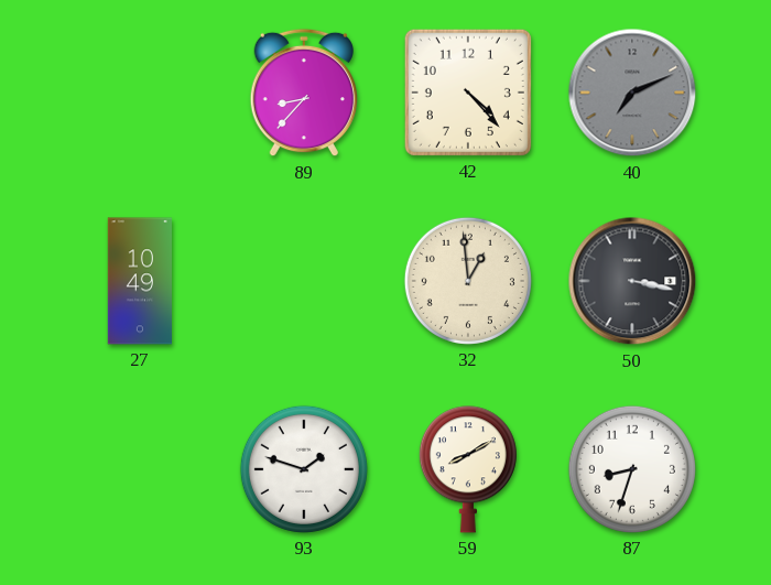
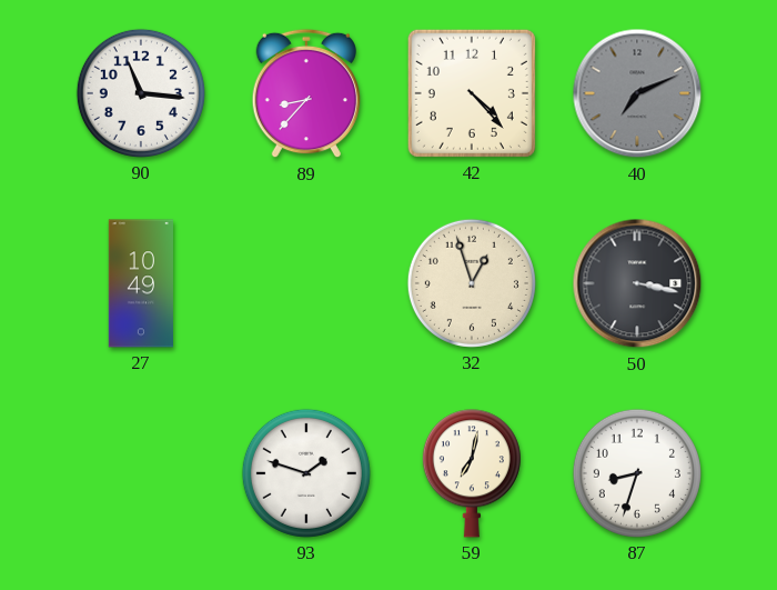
90: none -> 11:16 (141, 93)
32: 12:59 -> 12:57 (472, 283)
59: 8:10 -> 7:02 (472, 473)
